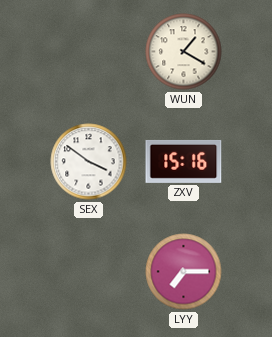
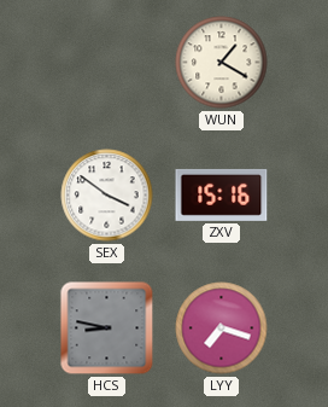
HCS: none -> 8:47 (107, 328)
LYY: 7:15 -> 7:18 (222, 328)
